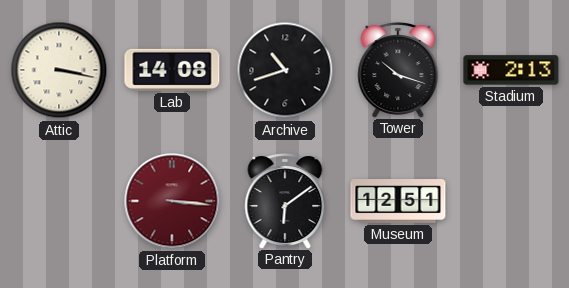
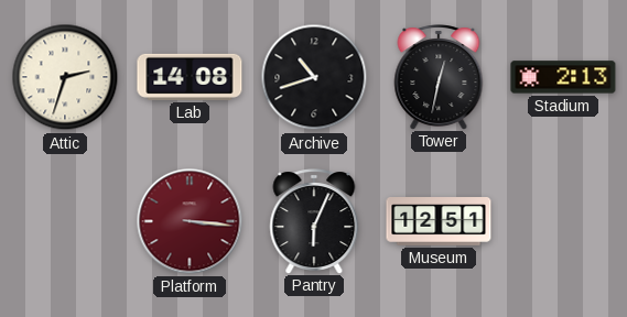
Attic: 3:17 -> 2:33 (65, 77)
Tower: 10:18 -> 12:32 (439, 77)
Pantry: 6:09 -> 6:04 (314, 221)
